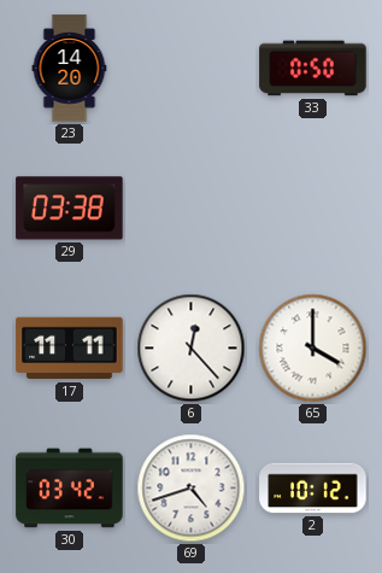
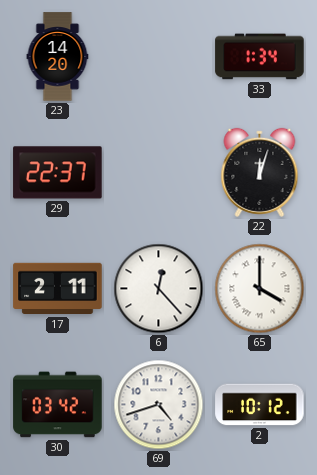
33: 0:50 -> 1:34 (260, 57)
29: 03:38 -> 22:37 (58, 173)
22: none -> 12:03 (260, 172)
17: 11:11 -> 2:11 (58, 289)
